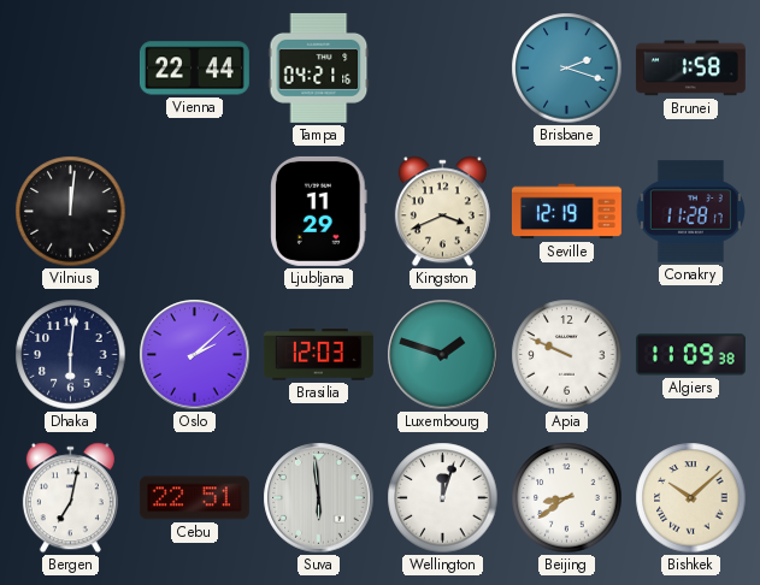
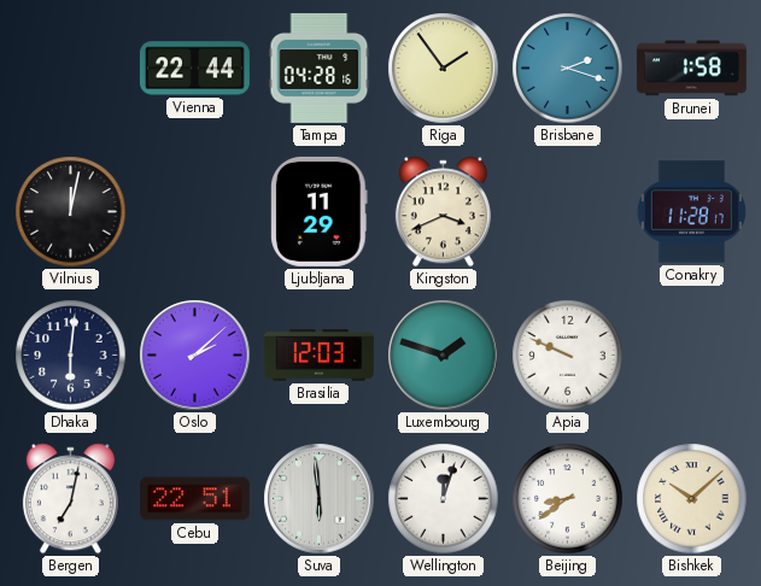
Tampa: 04:21 -> 04:28 (320, 68)
Riga: none -> 1:54 (444, 69)
Vilnius: 12:01 -> 12:02 (71, 212)
Seville: 12:19 -> none (566, 212)
Algiers: 11:09 -> none (690, 355)
